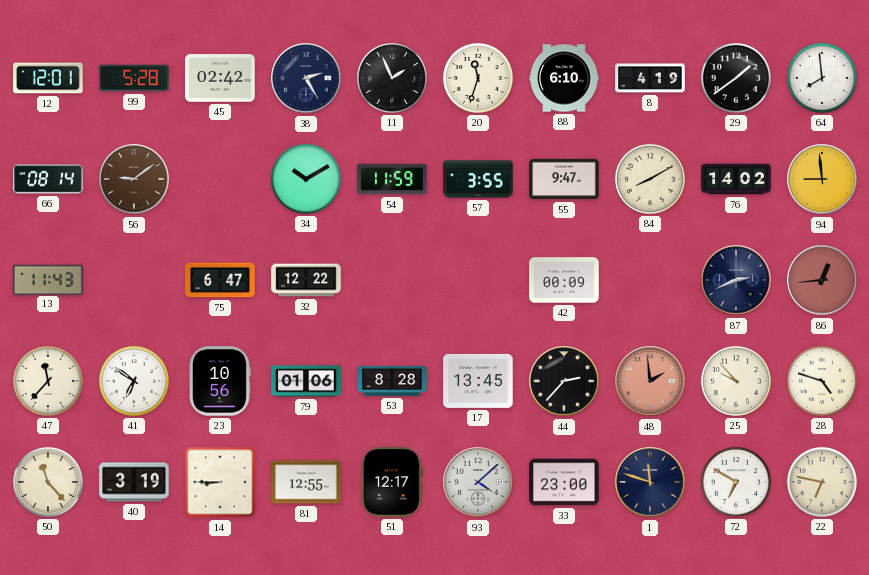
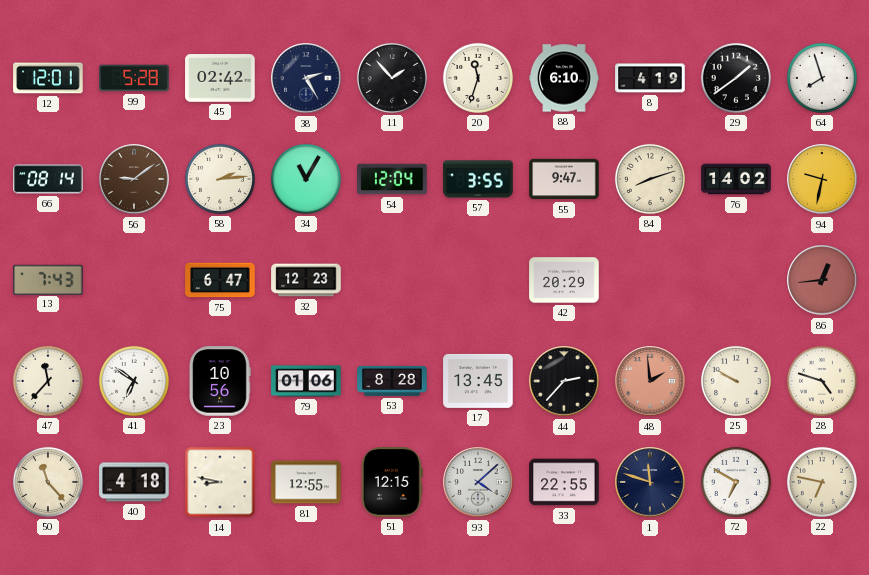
11: 1:56 -> 1:53 (392, 78)
64: 7:59 -> 7:57 (822, 78)
58: none -> 2:14 (220, 179)
34: 10:10 -> 11:05 (306, 179)
54: 11:59 -> 12:04 (392, 179)
84: 8:10 -> 8:12 (650, 179)
94: 8:59 -> 9:32 (822, 179)
13: 11:43 -> 7:43 (48, 279)
32: 12:22 -> 12:23 (306, 280)
42: 00:09 -> 20:29 (564, 280)
87: 2:41 -> none (736, 280)
25: 9:53 -> 9:50 (736, 381)
40: 3:19 -> 4:18 (134, 482)
14: 8:45 -> 8:47 (220, 482)
51: 12:17 -> 12:15 (392, 482)
33: 23:00 -> 22:55 (564, 482)
